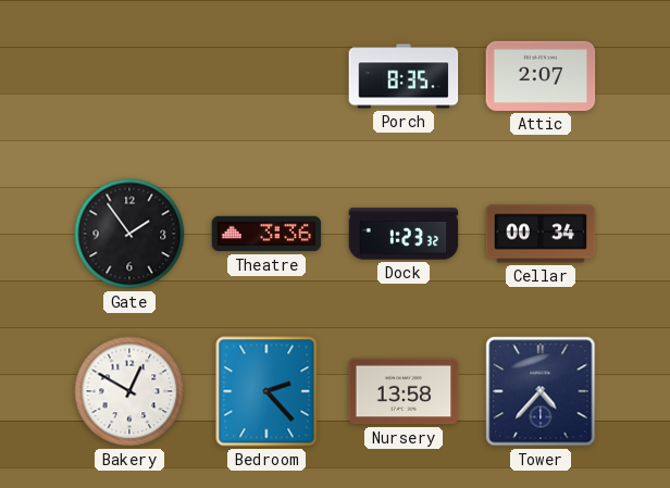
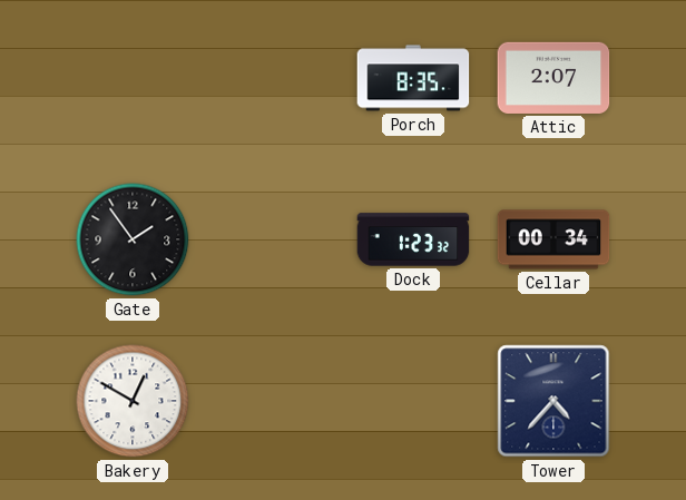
Theatre: 3:36 -> none (266, 234)
Bedroom: 2:23 -> none (266, 391)
Nursery: 13:58 -> none (404, 391)
